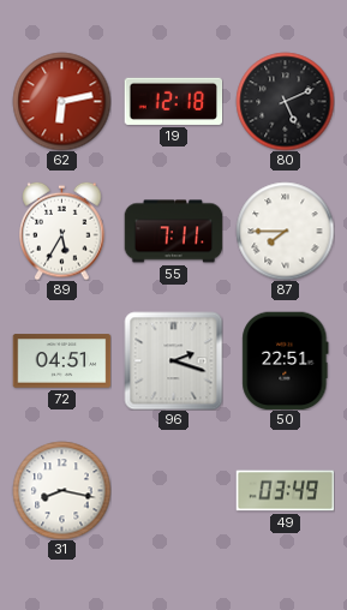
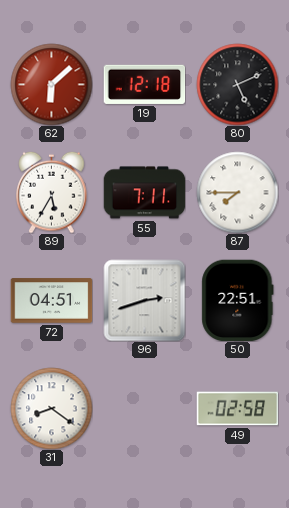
62: 6:13 -> 6:08 (51, 84)
96: 2:18 -> 2:42 (144, 300)
31: 8:17 -> 8:21 (51, 408)
49: 03:49 -> 02:58 (237, 409)
